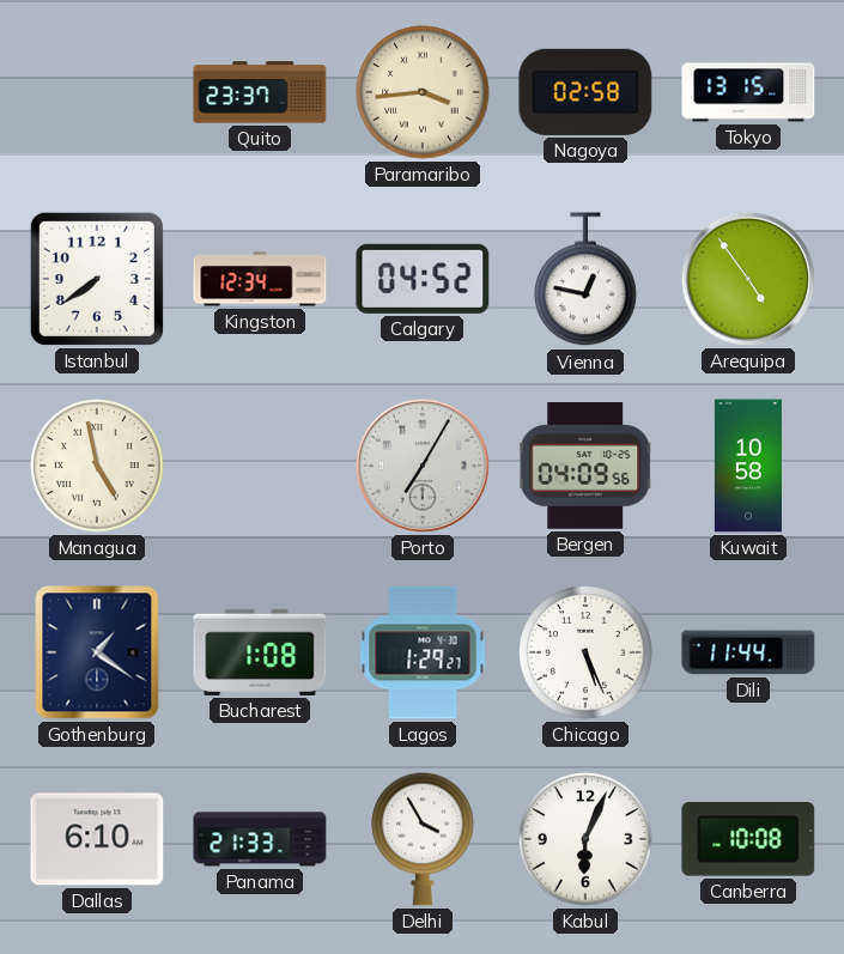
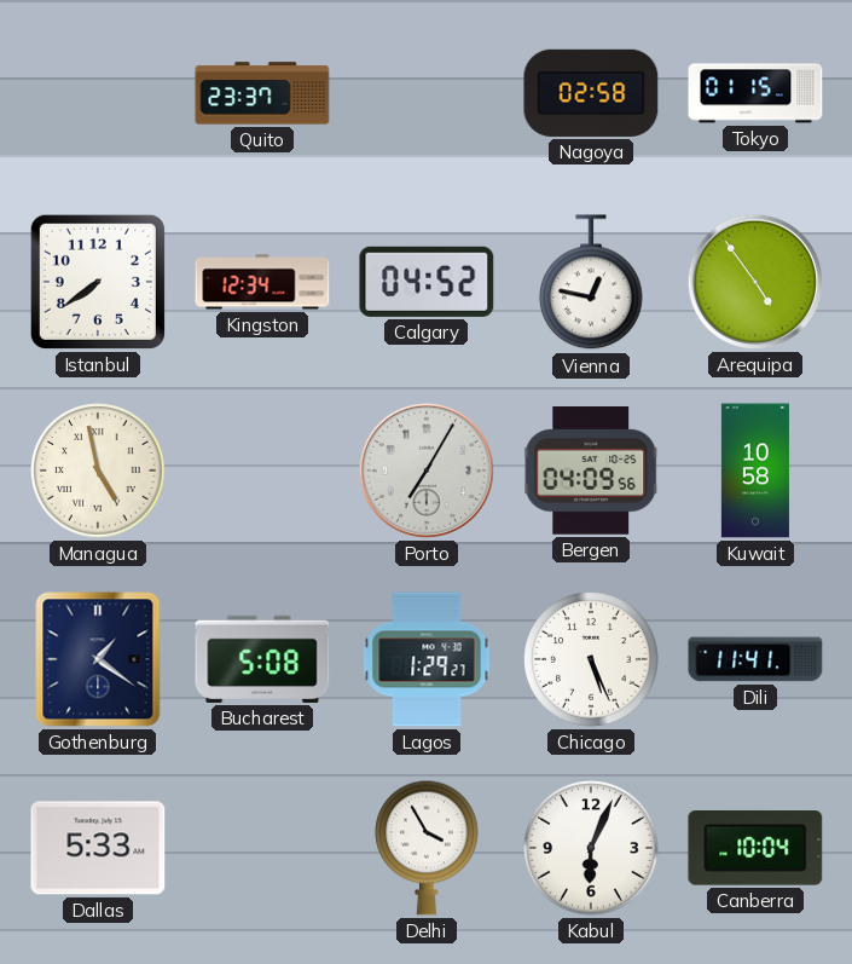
Paramaribo: 3:44 -> none (423, 92)
Tokyo: 13:15 -> 01:15 (755, 93)
Bucharest: 1:08 -> 5:08 (262, 659)
Dili: 11:44 -> 11:41 (755, 659)
Dallas: 6:10 -> 5:33 (98, 848)
Panama: 21:33 -> none (260, 839)
Canberra: 10:08 -> 10:04 (755, 849)
